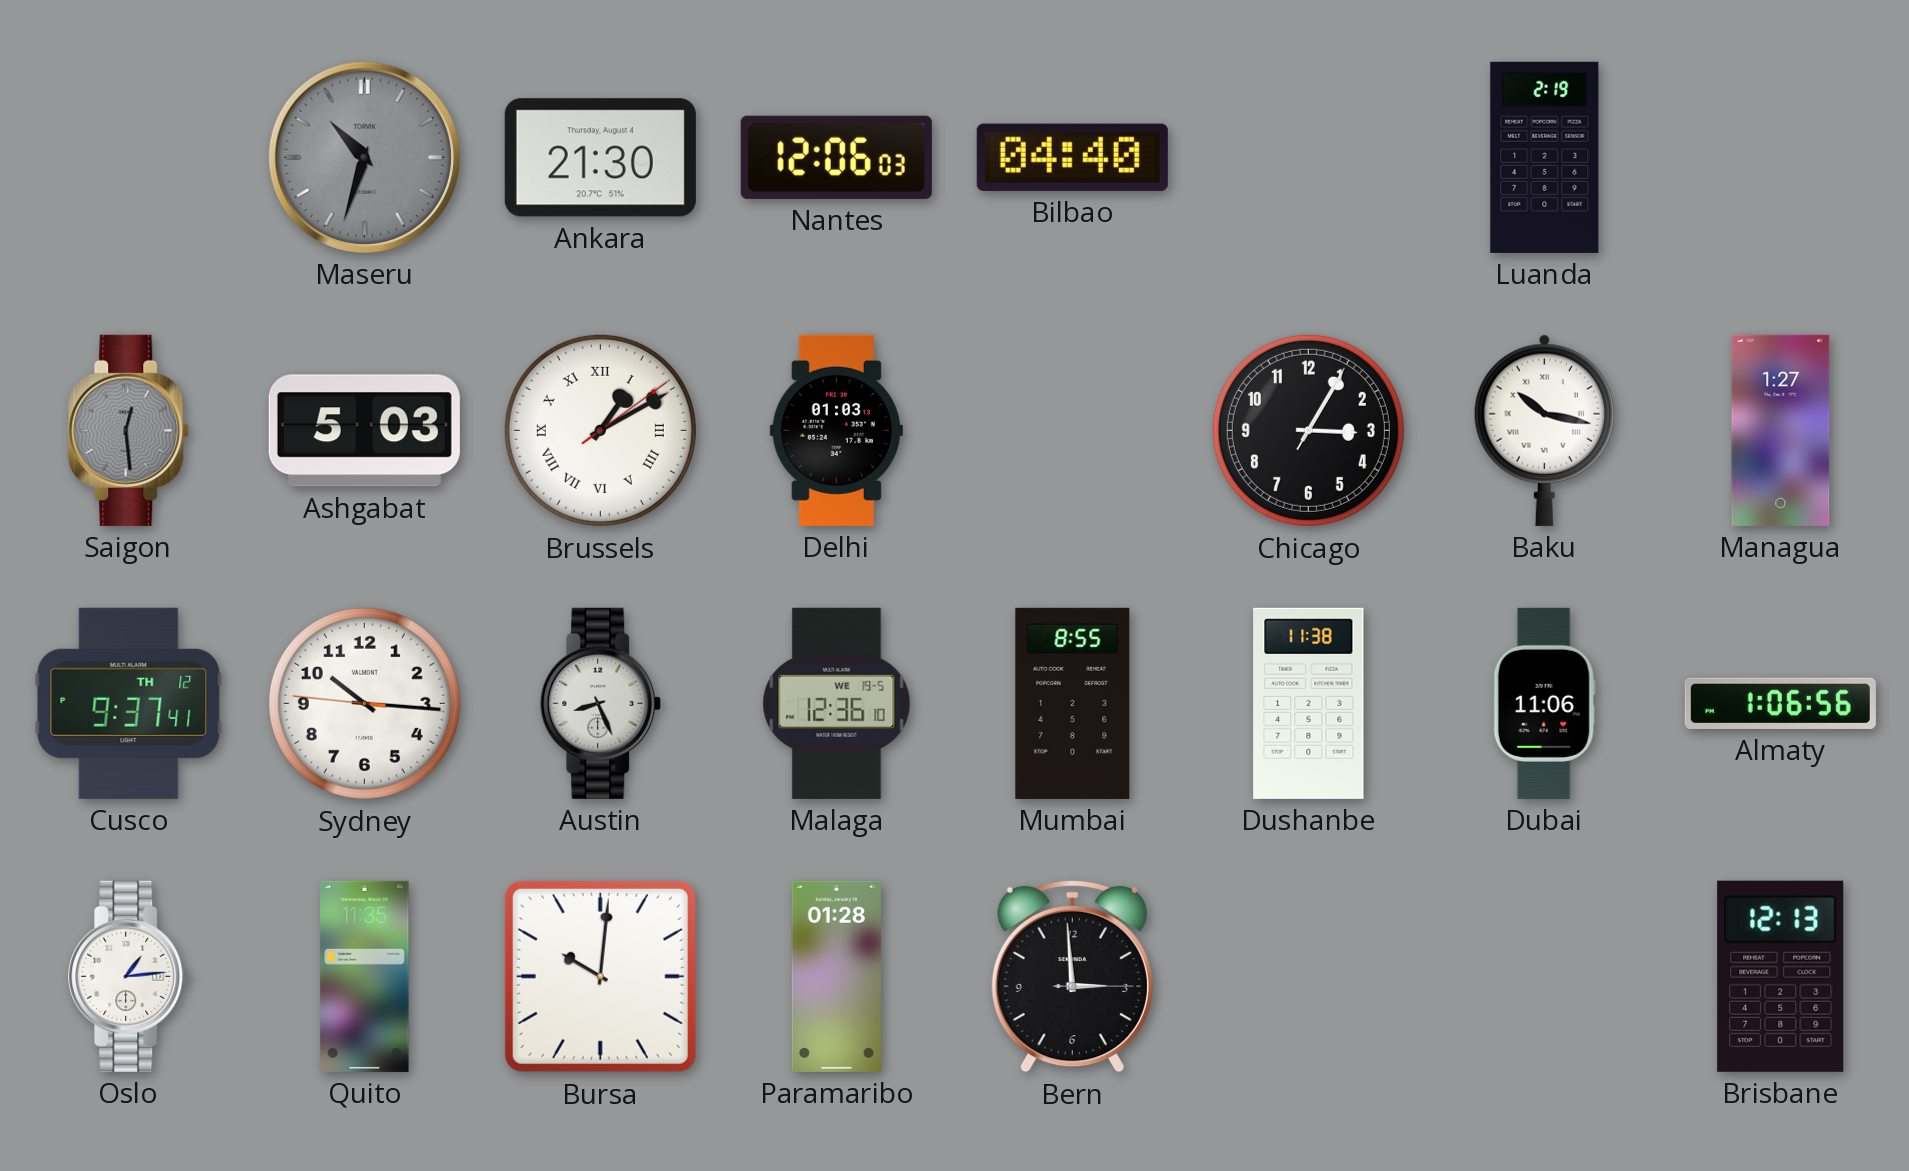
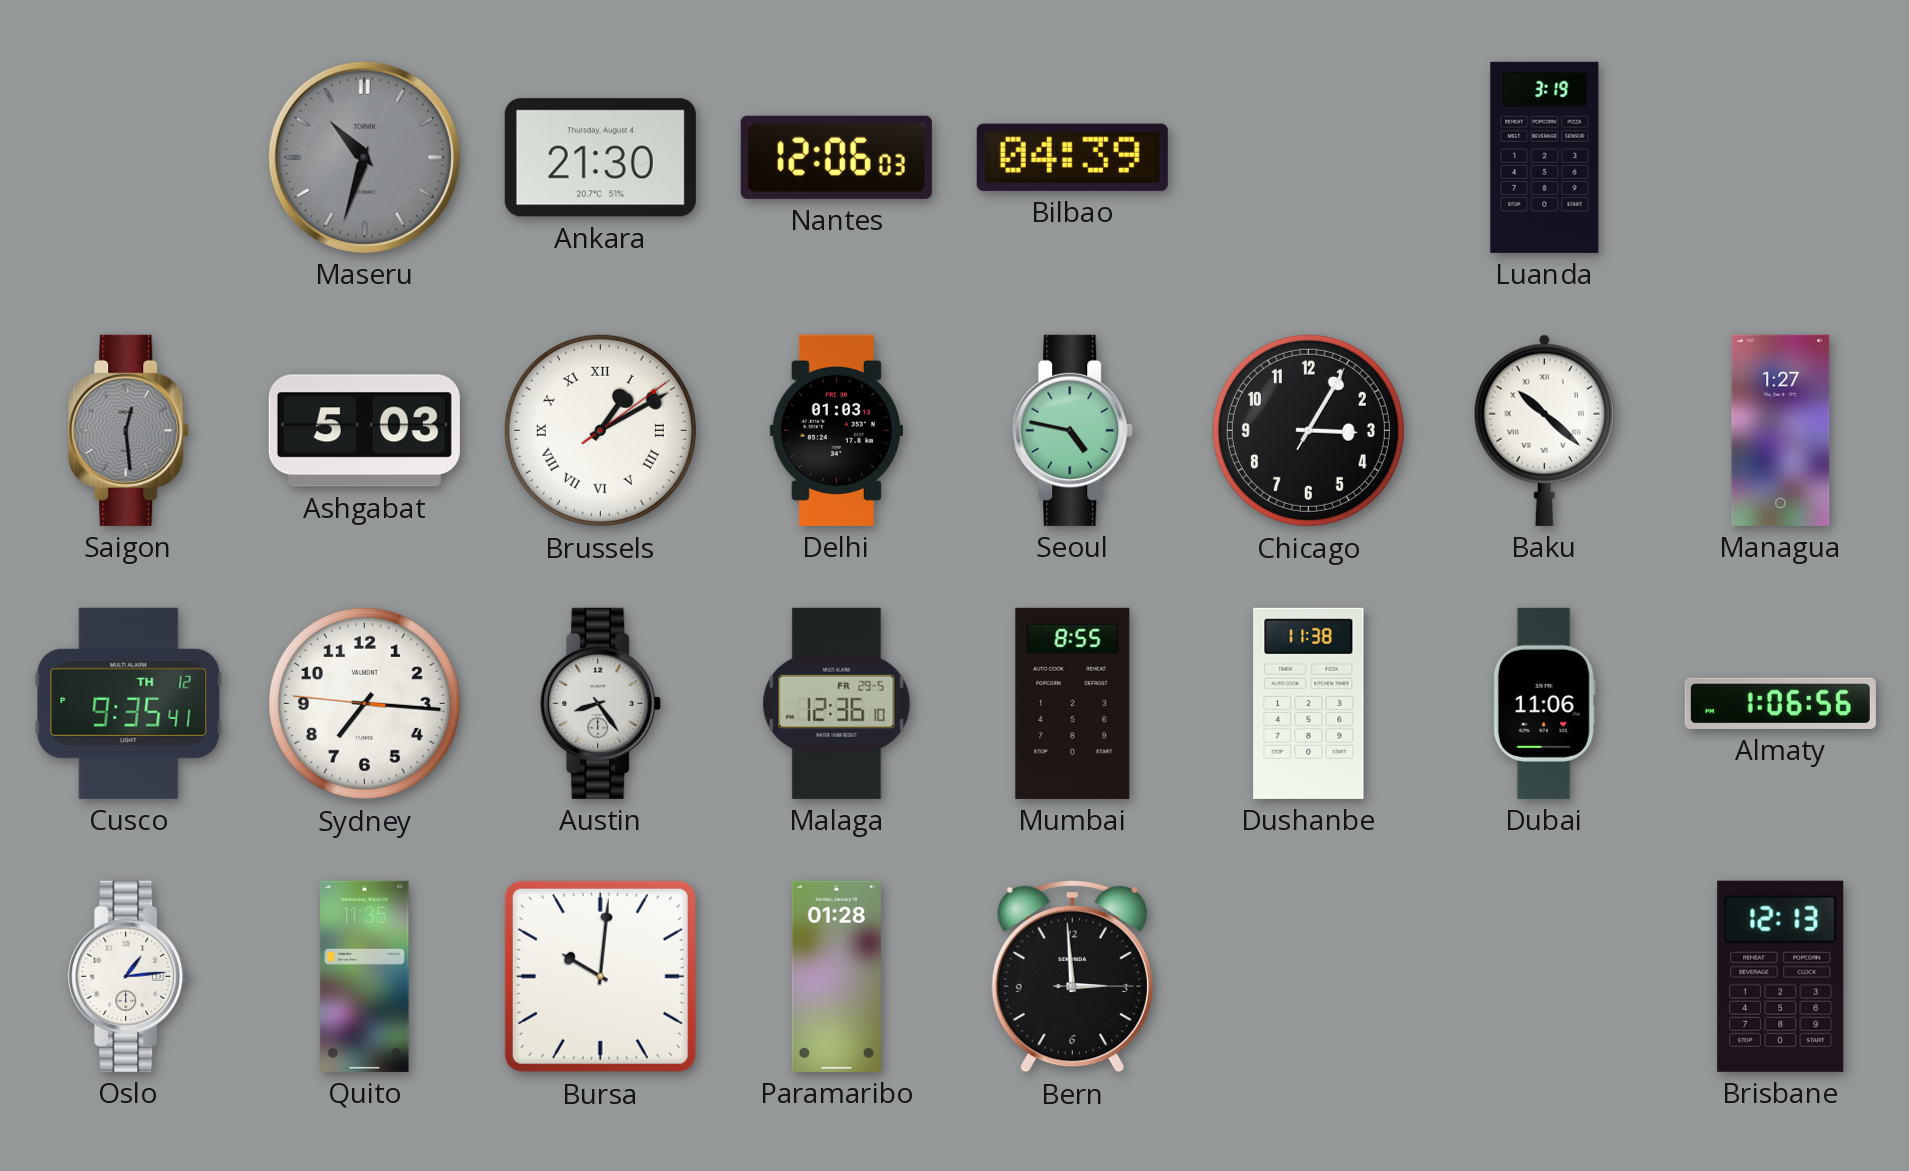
Bilbao: 04:40 -> 04:39 (1072, 157)
Luanda: 2:19 -> 3:19 (1545, 157)
Seoul: none -> 4:47 (1073, 430)
Baku: 10:17 -> 10:22 (1544, 430)
Cusco: 9:37 -> 9:35 (129, 703)
Sydney: 10:15 -> 7:15 (364, 703)
Austin: 8:26 -> 8:24 (601, 703)
Malaga date: WE 19-5 -> FR 29-5 (837, 703)
